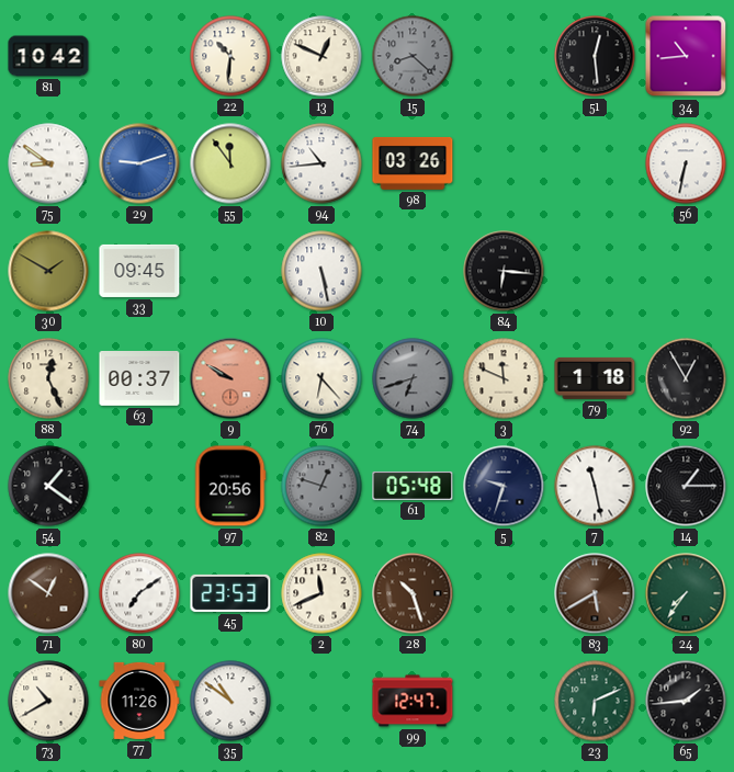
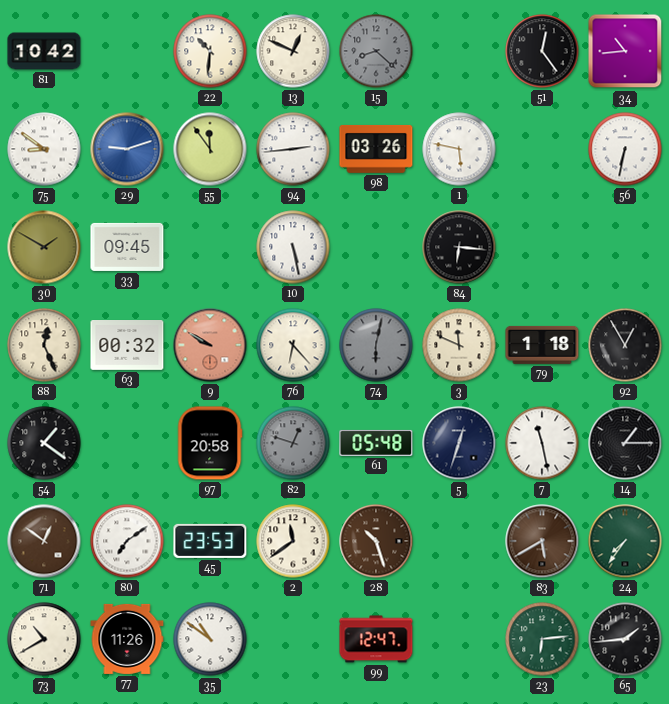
51: 12:29 -> 12:24 (542, 51)
94: 10:44 -> 2:44 (293, 149)
1: none -> 5:47 (459, 149)
63: 00:37 -> 00:32 (127, 346)
74: 6:42 -> 6:02 (376, 345)
97: 20:56 -> 20:58 (210, 443)
5: 9:33 -> 12:33 (459, 443)
2: 11:41 -> 11:39 (293, 541)
23: 6:11 -> 6:14 (542, 639)
